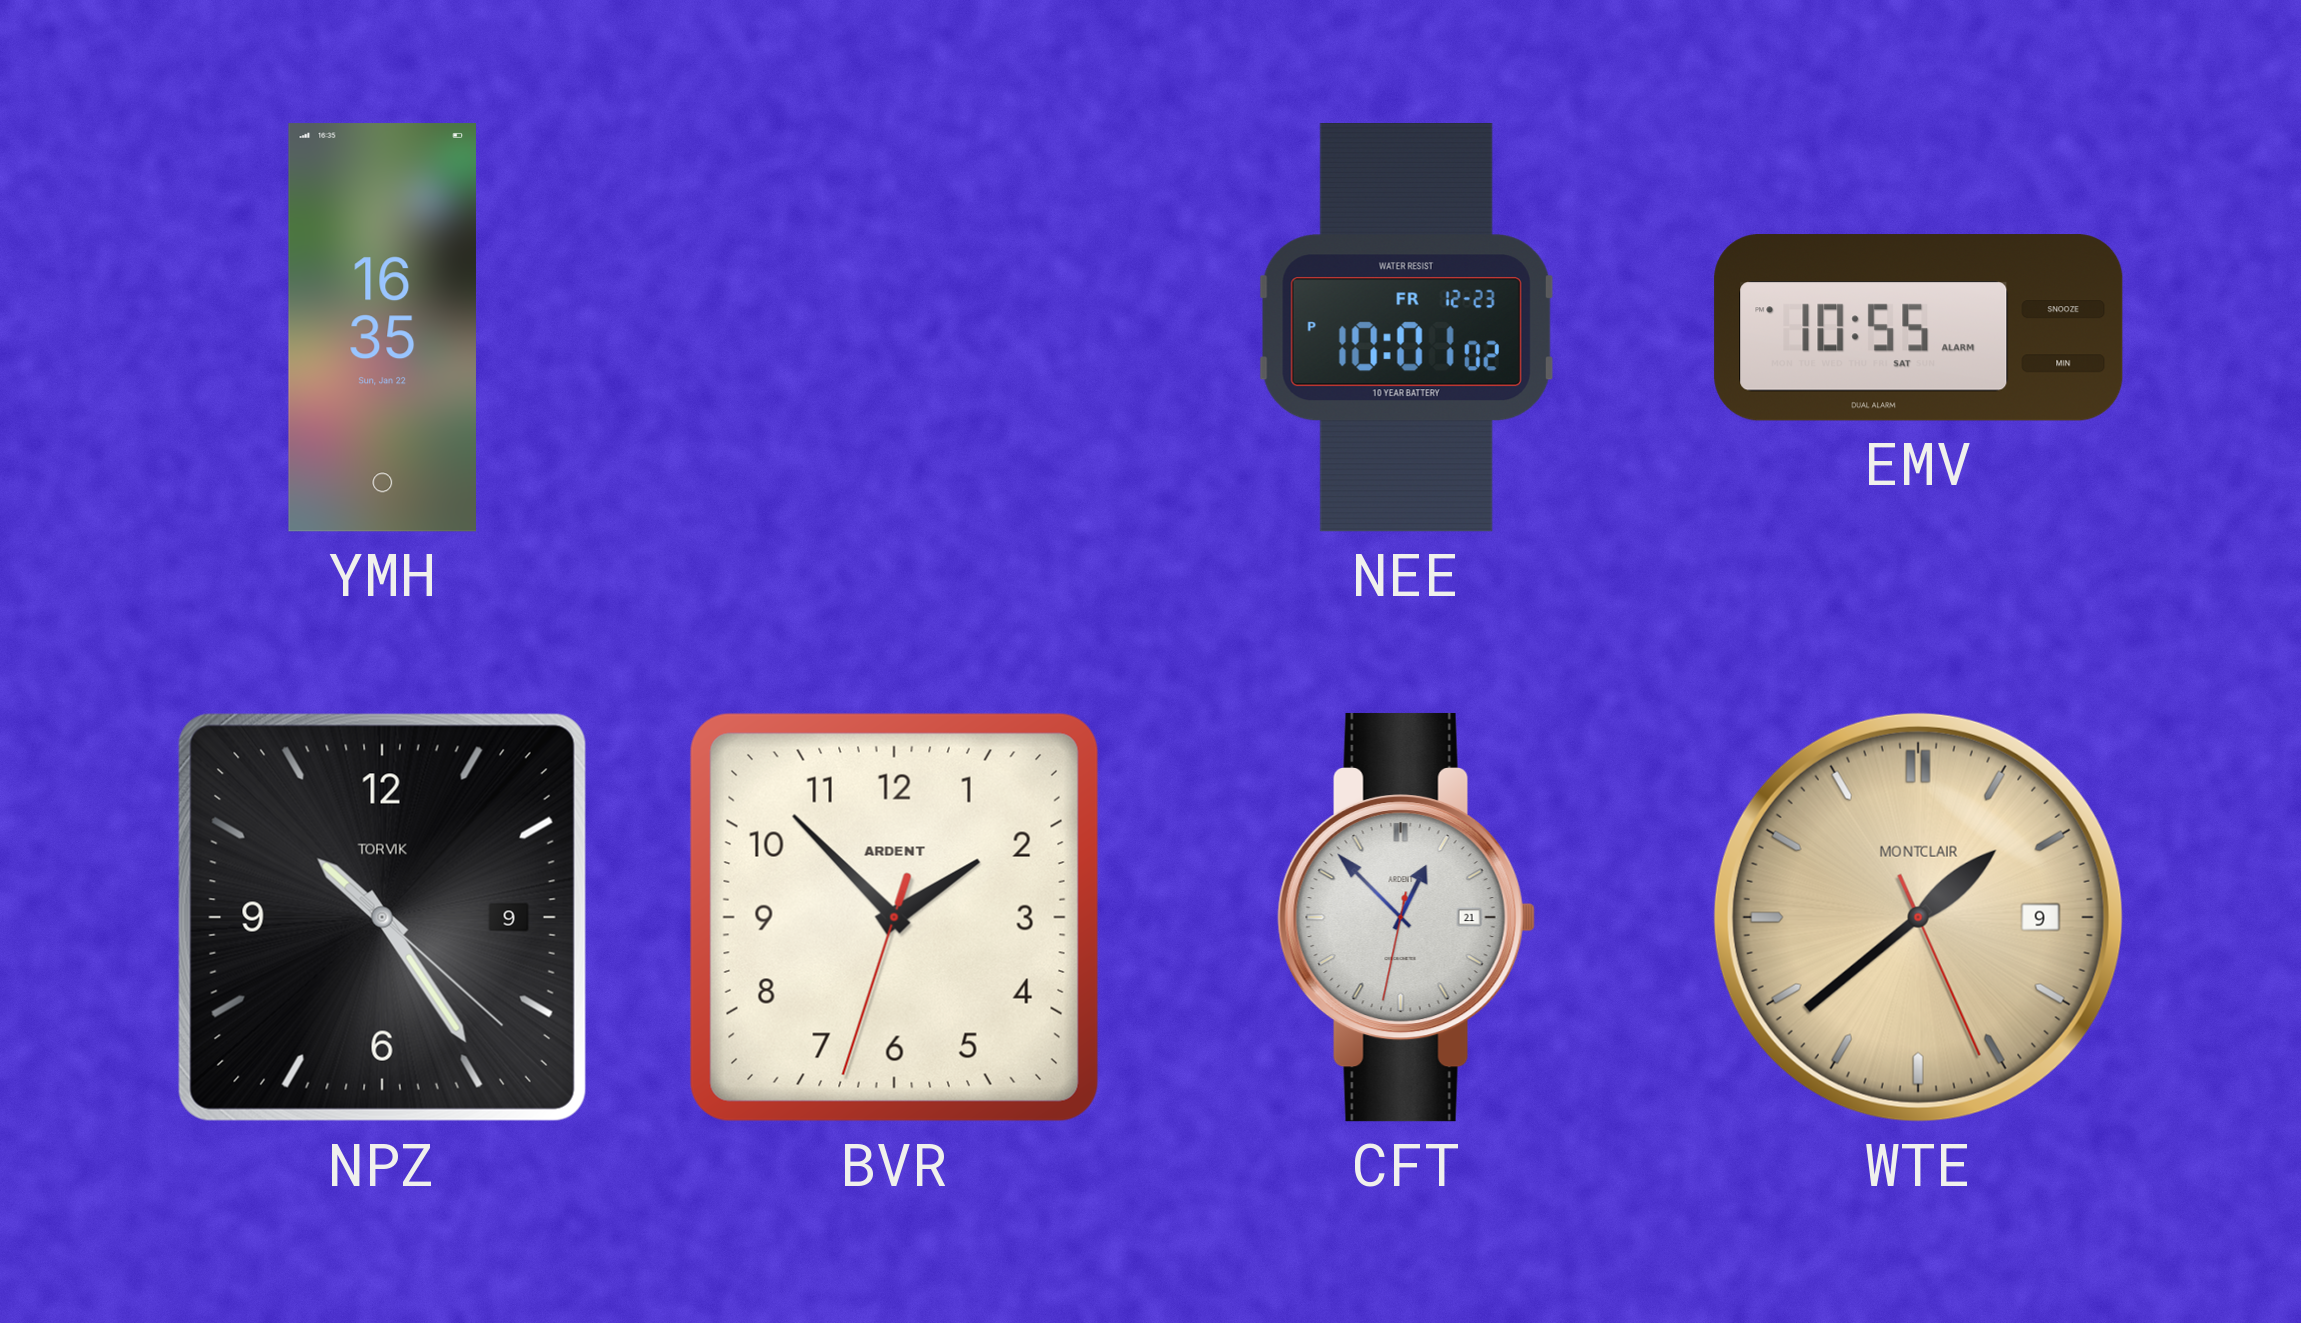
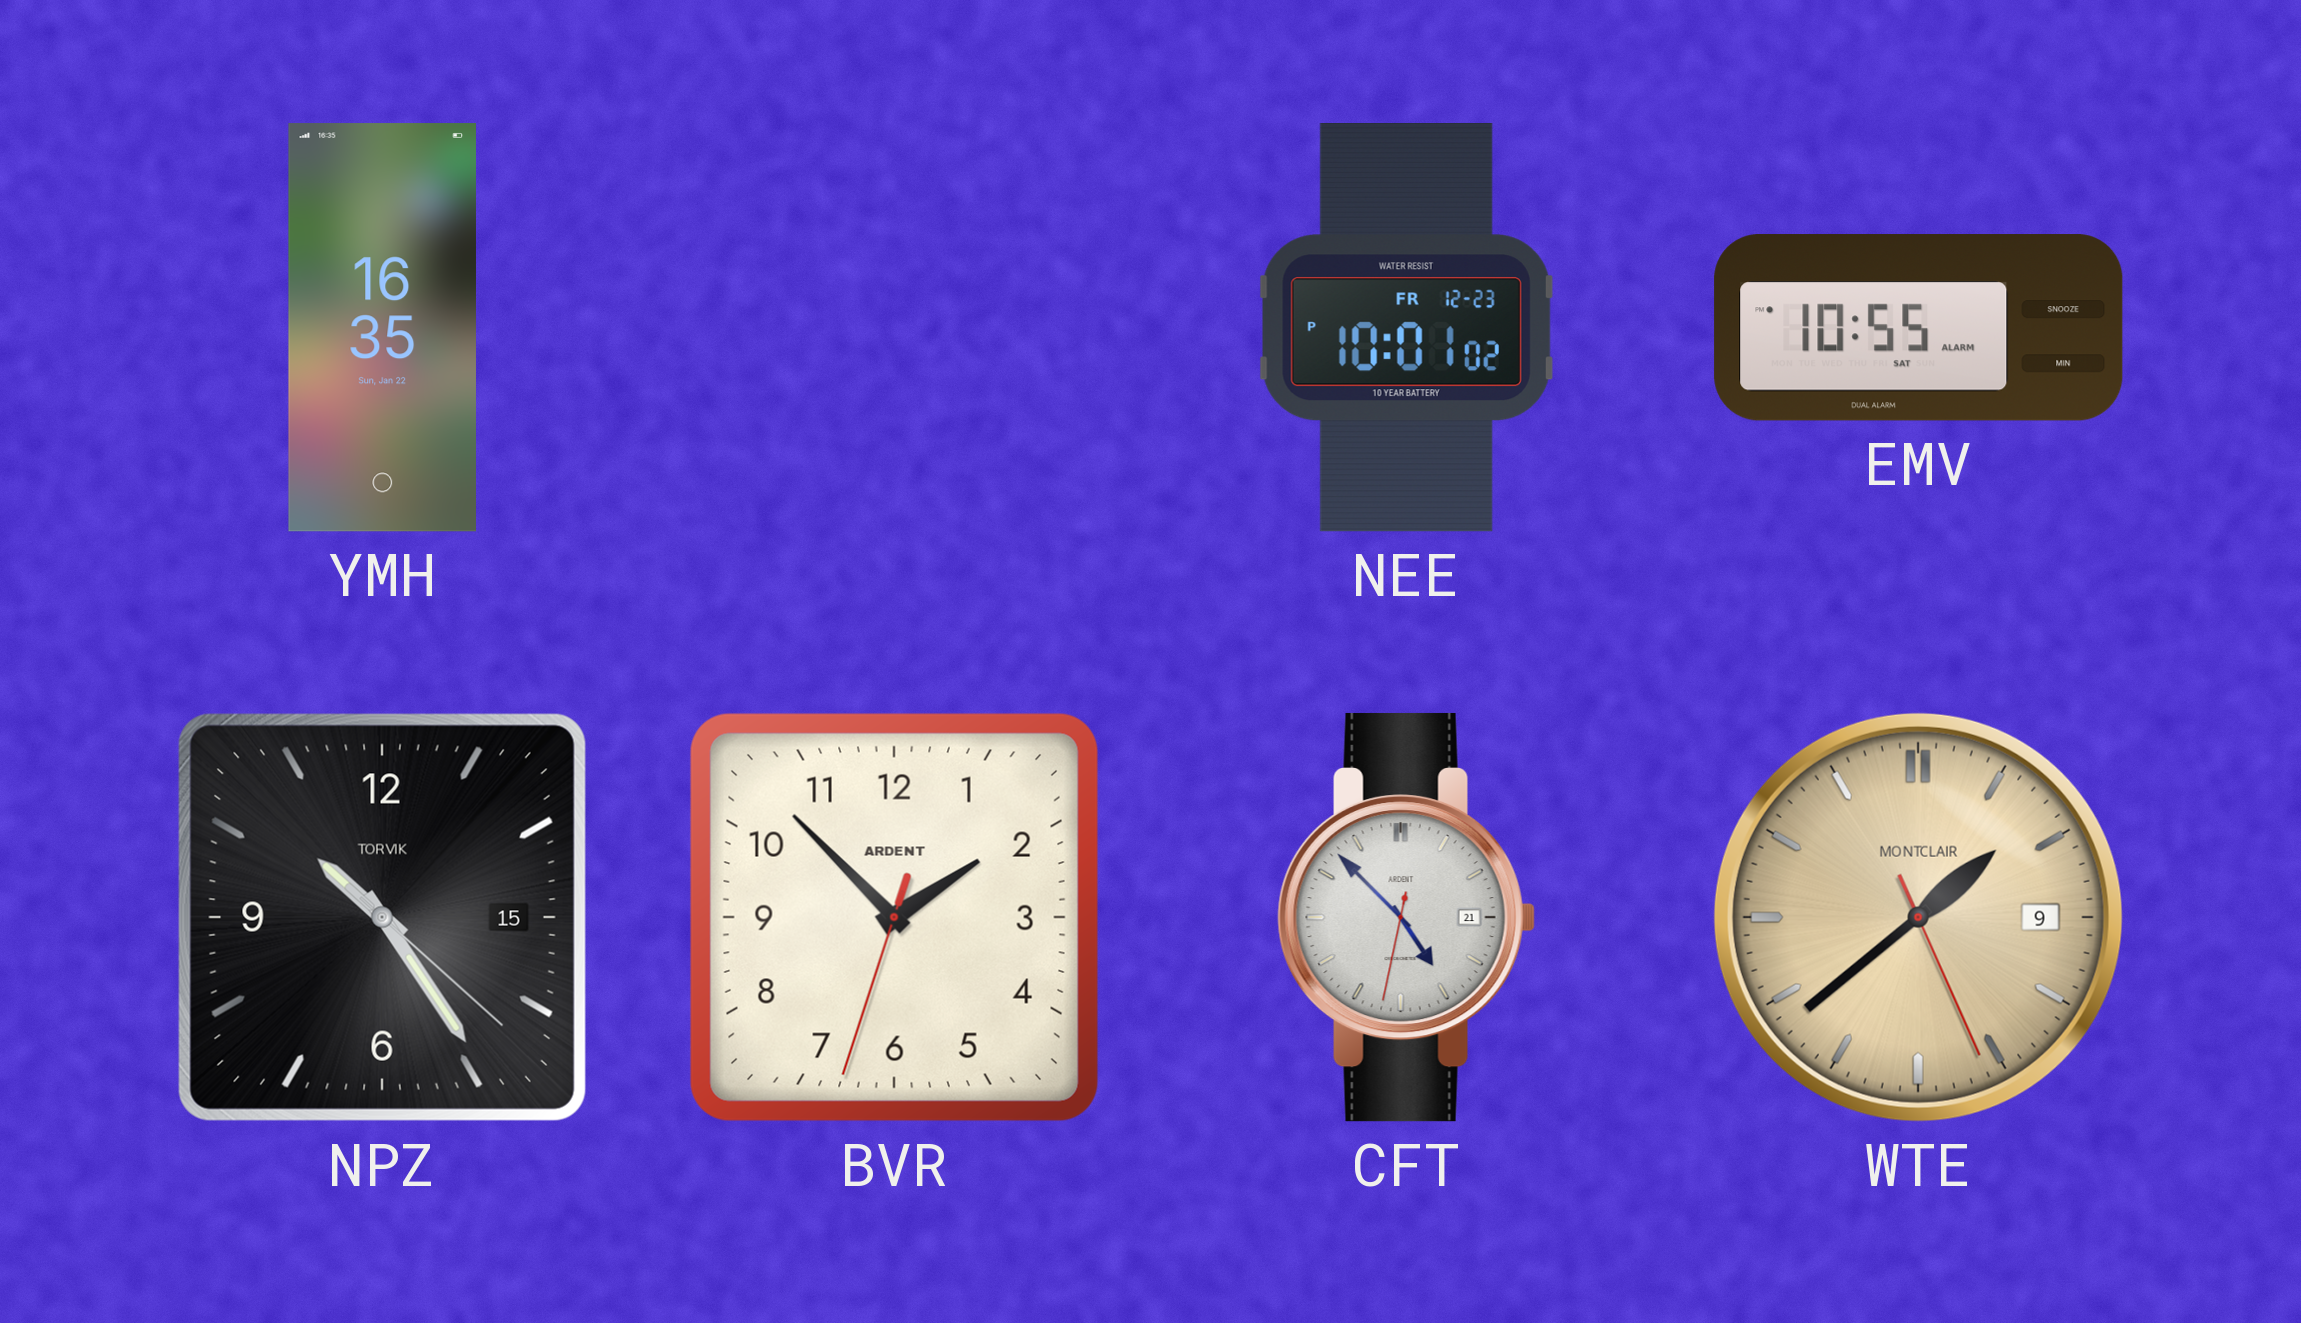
NPZ date: 9 -> 15 (382, 917)
CFT: 12:52 -> 4:52 (1406, 917)
